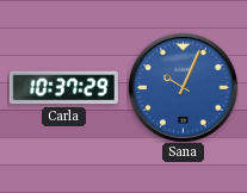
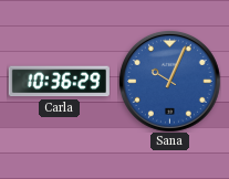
Carla: 10:37 -> 10:36 (59, 82)
